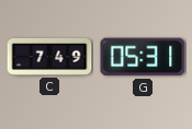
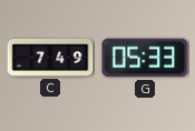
G: 05:31 -> 05:33 (145, 58)
